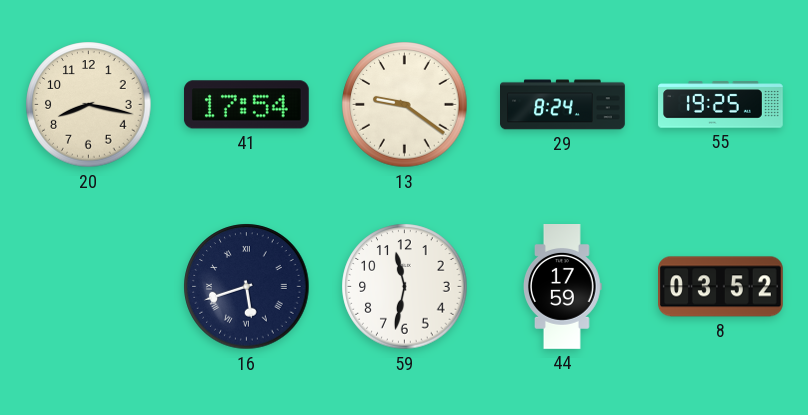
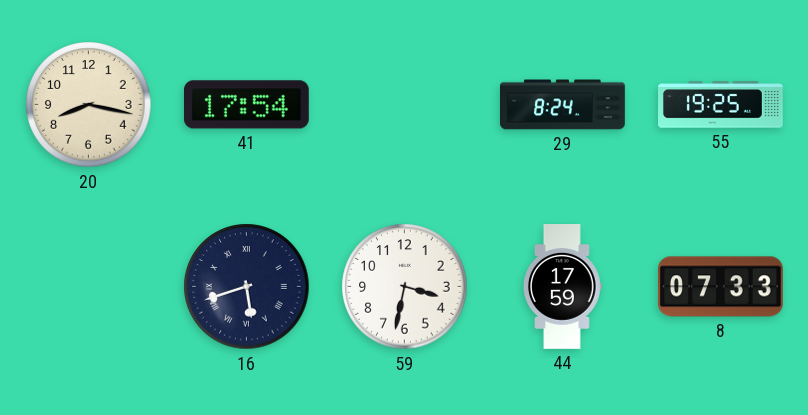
13: 9:21 -> none (405, 105)
59: 11:32 -> 3:32 (405, 287)
8: 03:52 -> 07:33 (721, 287)
